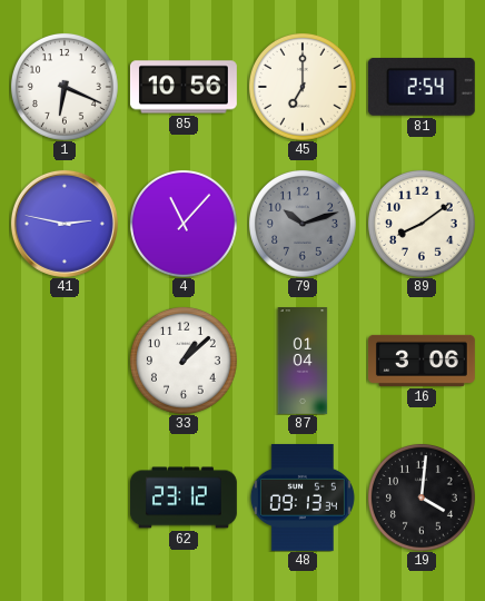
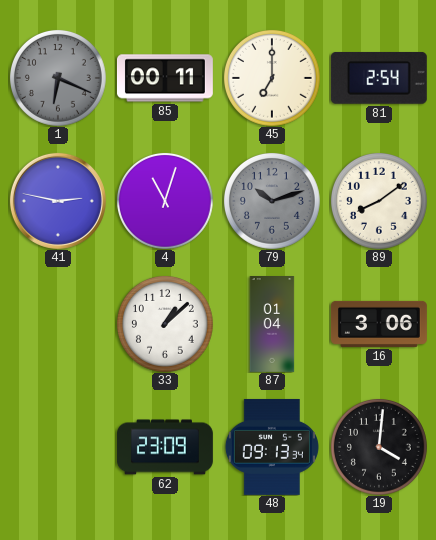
1 dial: white -> grey (58, 78)
85: 10:56 -> 00:11 (165, 78)
4: 11:07 -> 11:03 (165, 201)
62: 23:12 -> 23:09 (166, 447)
